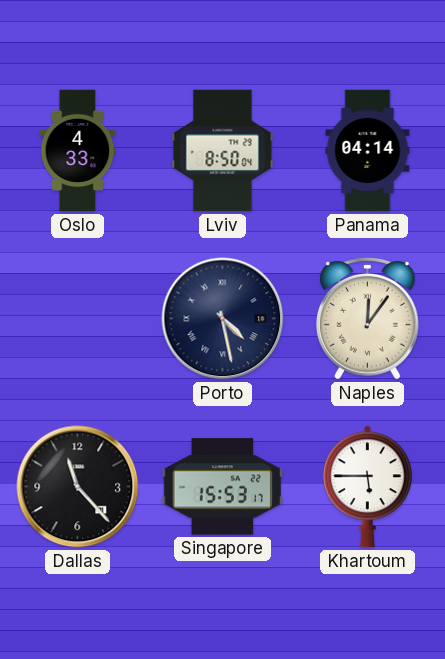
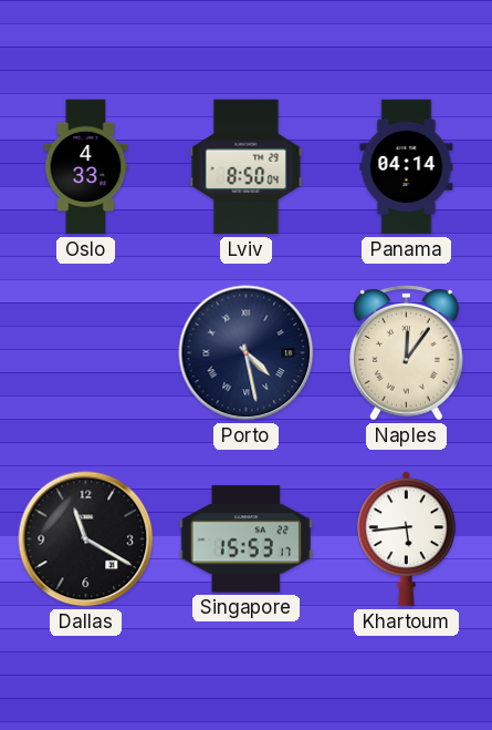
Dallas: 11:23 -> 11:20 (86, 539)
Khartoum: 5:45 -> 5:44 (406, 539)
